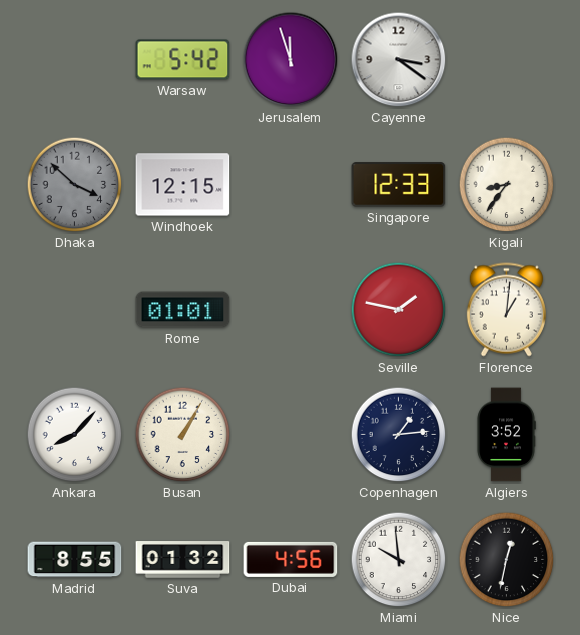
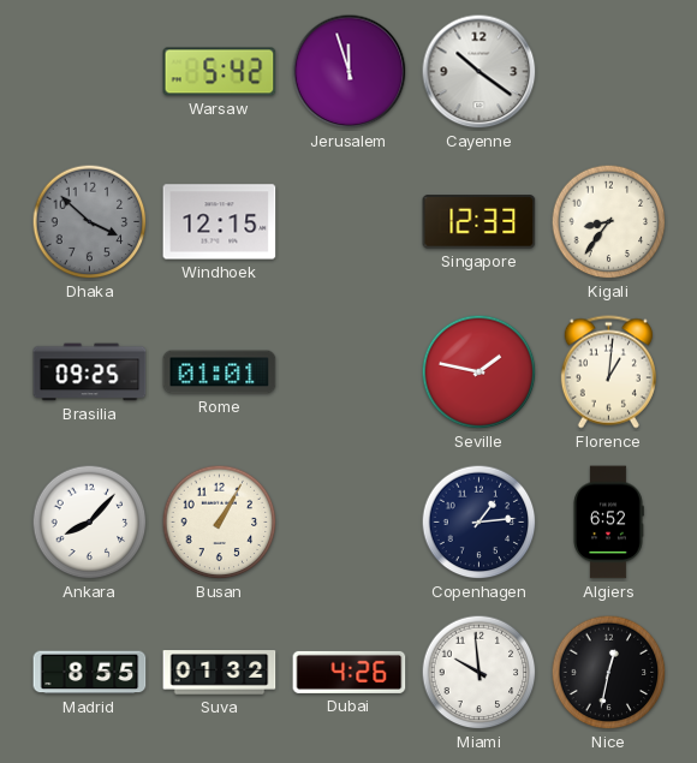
Cayenne: 3:21 -> 10:21 (479, 72)
Brasilia: none -> 09:25 (90, 372)
Algiers: 3:52 -> 6:52 (608, 523)
Dubai: 4:56 -> 4:26 (350, 672)
